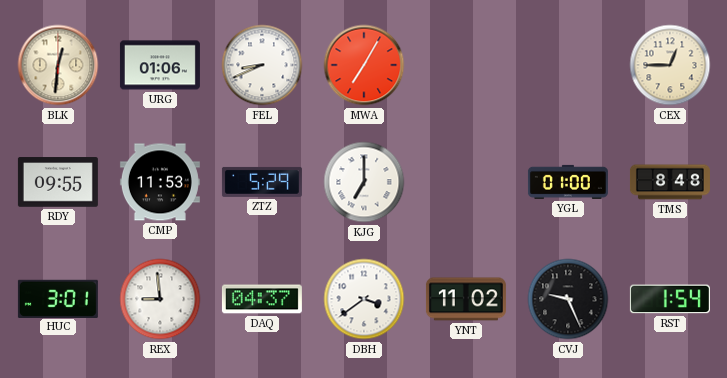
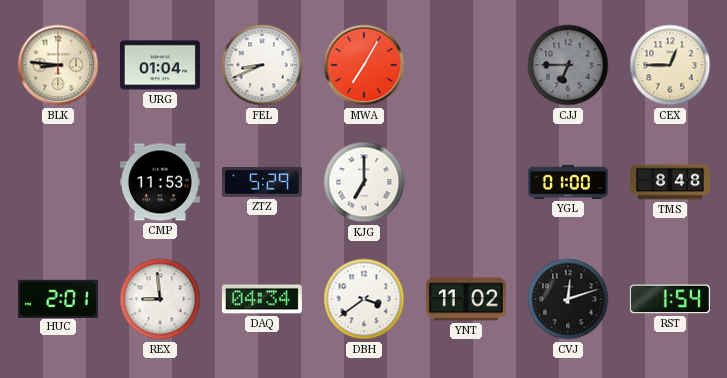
BLK: 12:31 -> 8:46 (58, 65)
URG: 01:06 -> 01:04 (160, 65)
CJJ: none -> 6:45 (568, 65)
RDY: 09:55 -> none (58, 182)
HUC: 3:01 -> 2:01 (58, 298)
DAQ: 04:37 -> 04:34 (262, 299)
CVJ: 9:26 -> 12:12 (568, 299)
